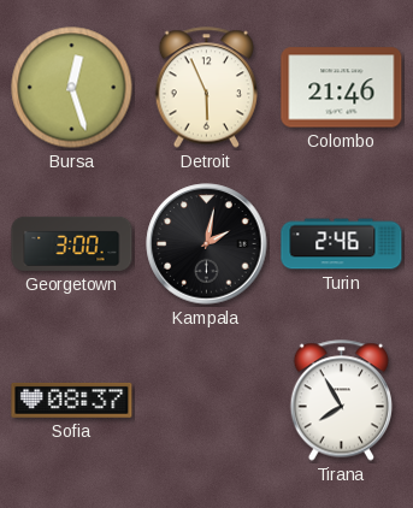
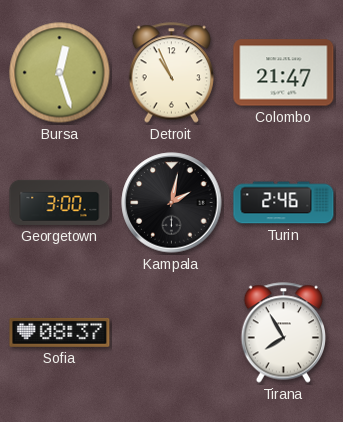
Detroit: 5:56 -> 10:56 (172, 73)
Colombo: 21:46 -> 21:47 (284, 73)
